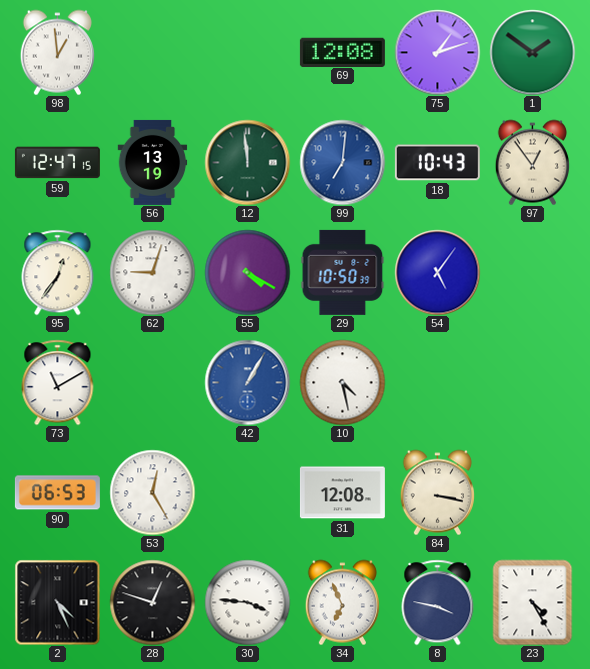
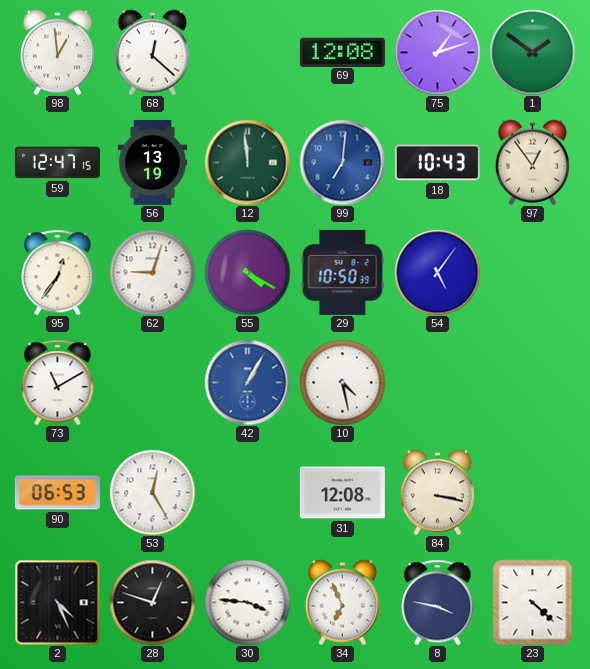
68: none -> 12:22 (152, 52)
23: 4:25 -> 4:22 (533, 602)
